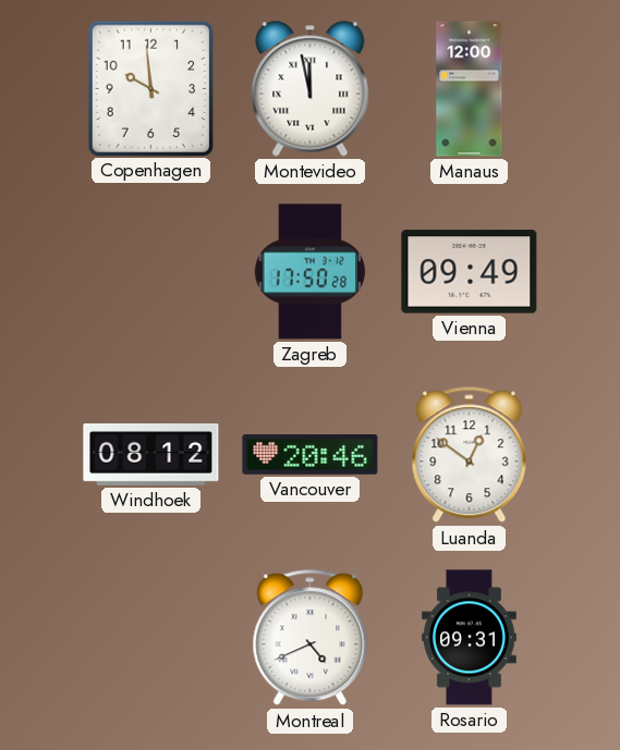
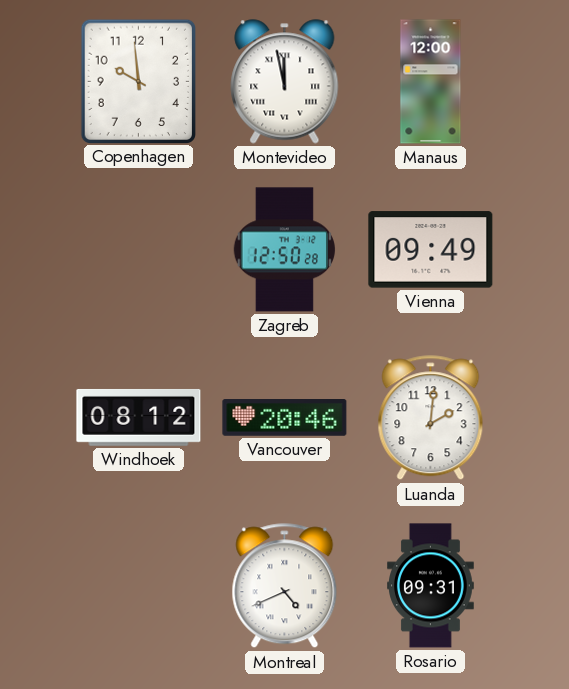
Zagreb: 17:50 -> 12:50 (284, 250)
Luanda: 12:51 -> 2:01 (431, 418)
